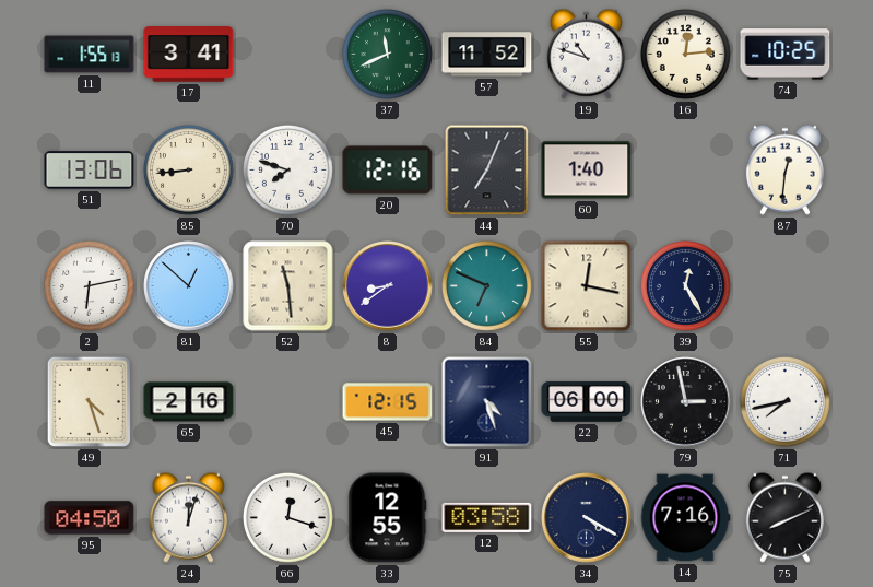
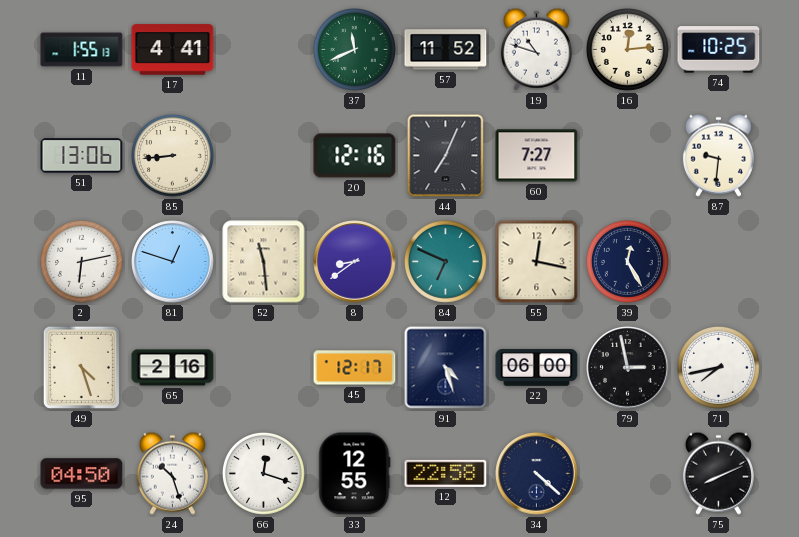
17: 3:41 -> 4:41 (173, 50)
70: 7:48 -> none (287, 169)
60: 1:40 -> 7:27 (537, 156)
87: 12:31 -> 9:31 (718, 155)
81: 12:52 -> 12:48 (173, 262)
45: 12:15 -> 12:17 (355, 368)
24: 12:03 -> 10:27 (172, 473)
12: 03:58 -> 22:58 (446, 473)
34: 4:20 -> 4:22 (537, 474)
14: 7:16 -> none (685, 518)
